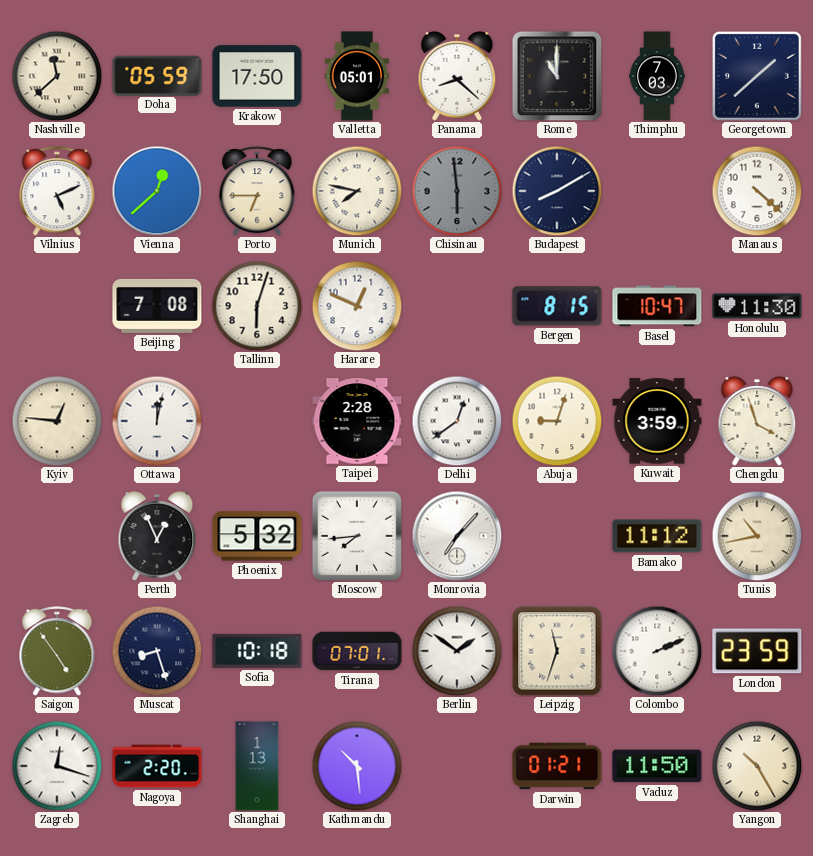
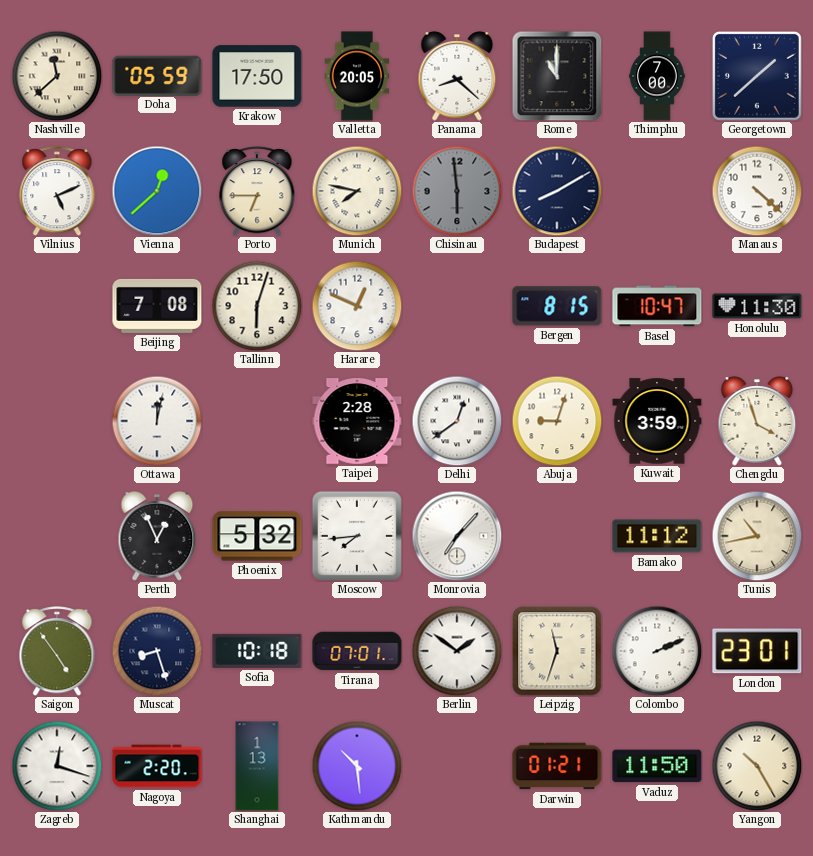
Valletta: 05:01 -> 20:05 (357, 76)
Thimphu: 7:03 -> 7:00 (657, 76)
Kyiv: 12:46 -> none (57, 421)
London: 23:59 -> 23:01 (757, 651)
